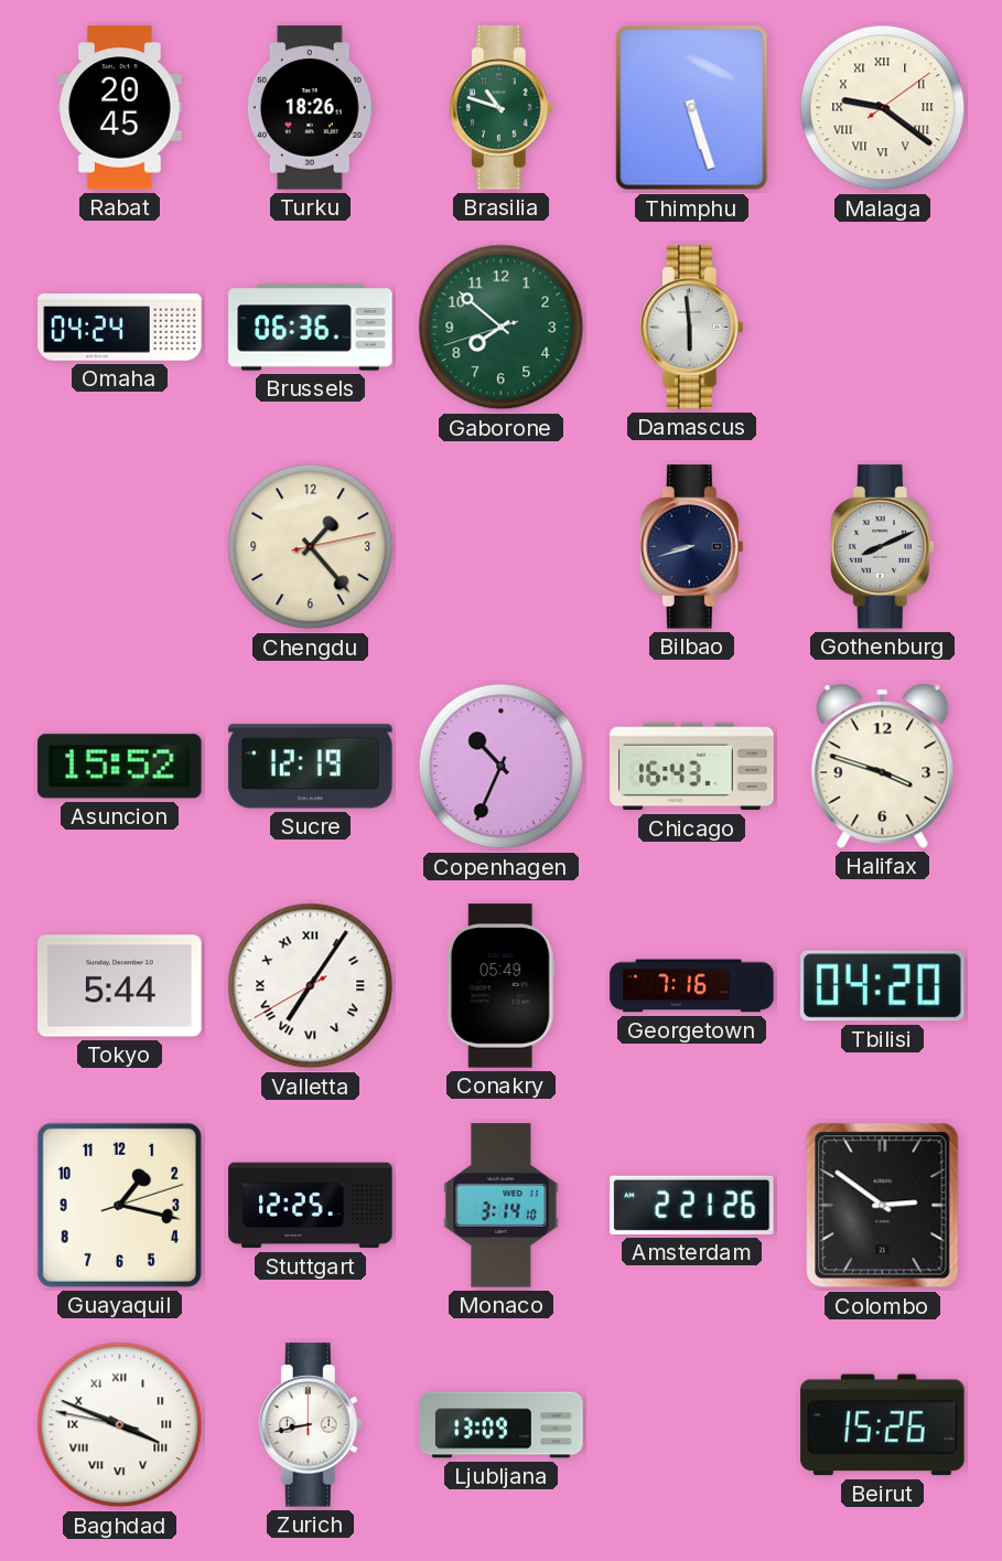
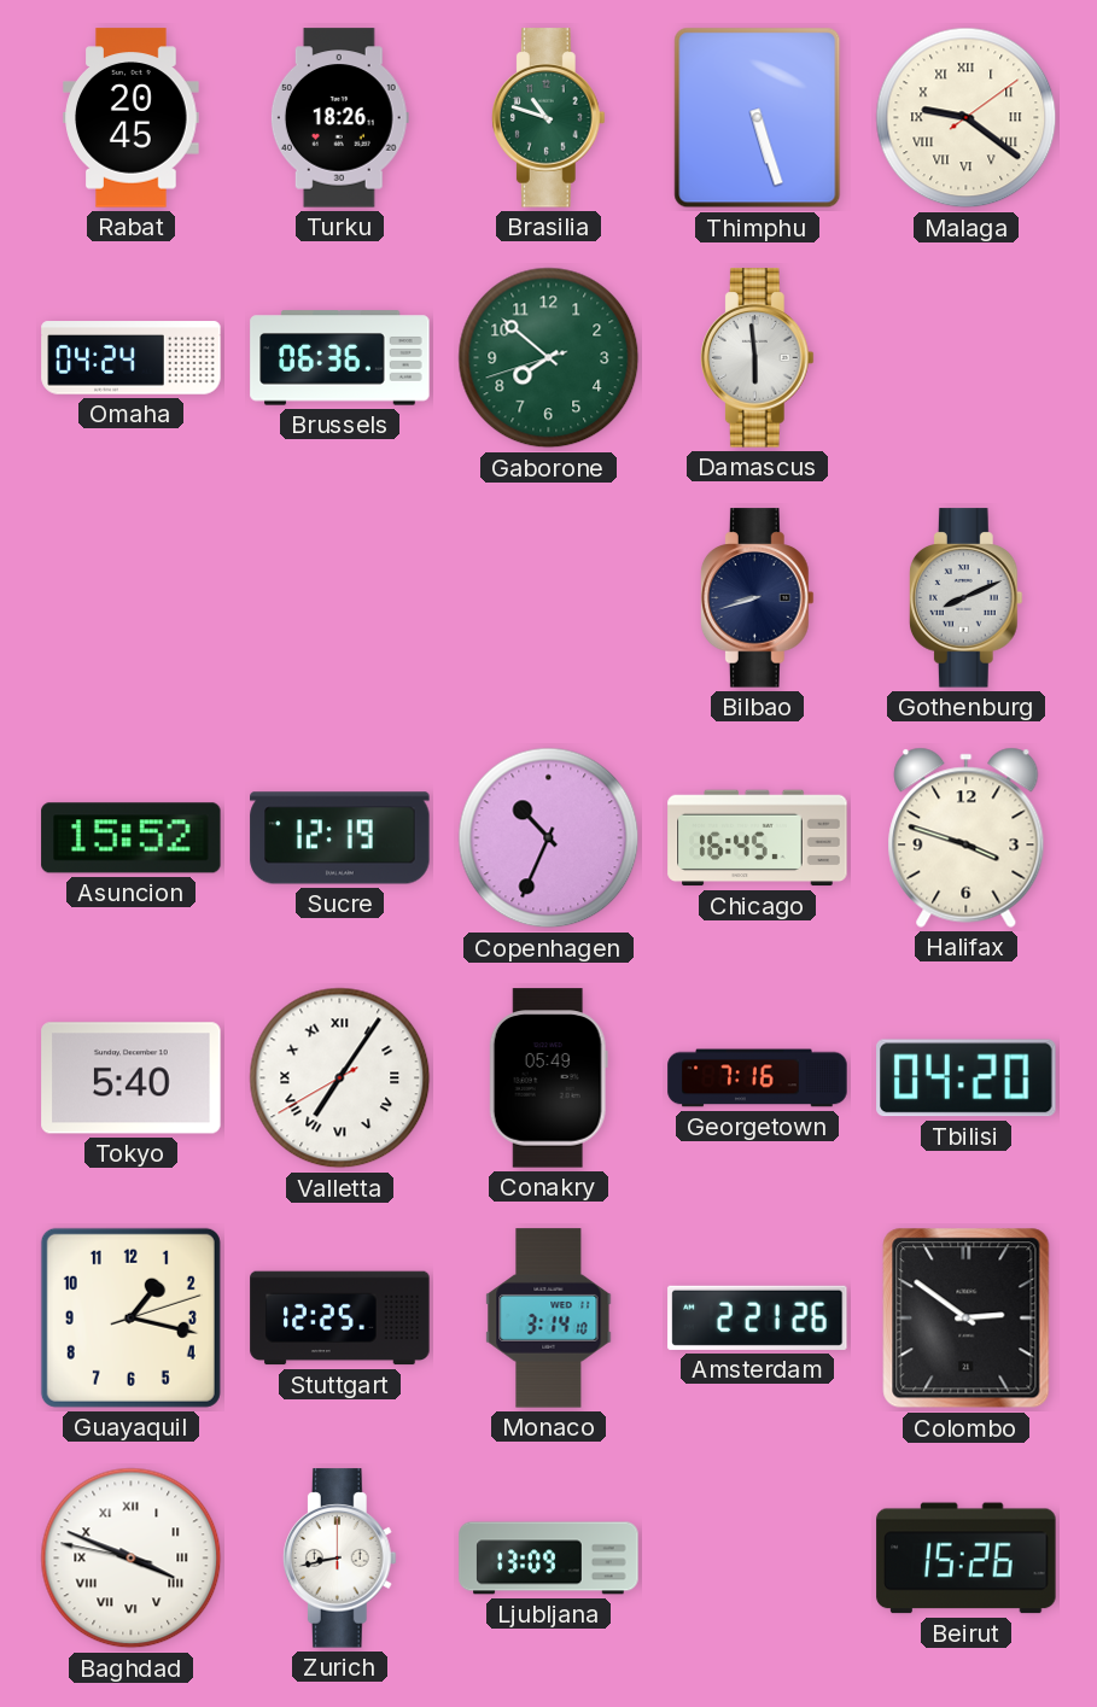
Chengdu: 1:23 -> none (311, 547)
Chicago: 16:43 -> 16:45 (758, 838)
Tokyo: 5:44 -> 5:40 (132, 1078)
